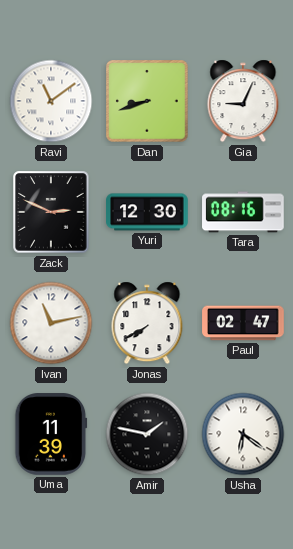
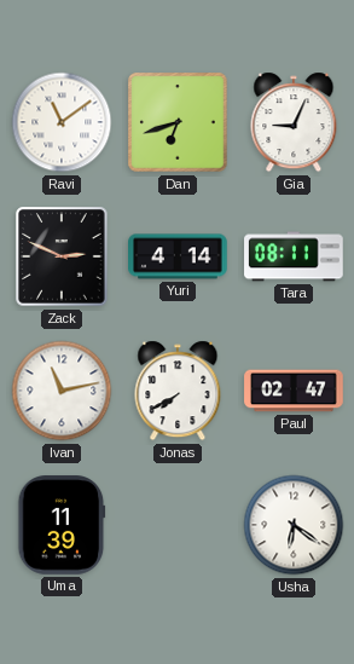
Dan: 8:42 -> 6:42 (178, 122)
Yuri: 12:30 -> 4:14 (178, 256)
Tara: 08:16 -> 08:11 (294, 256)
Amir: 1:47 -> none (147, 434)
